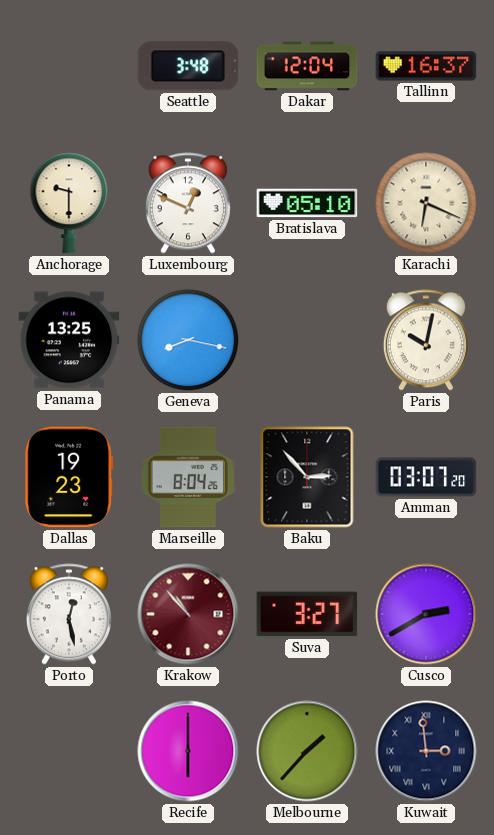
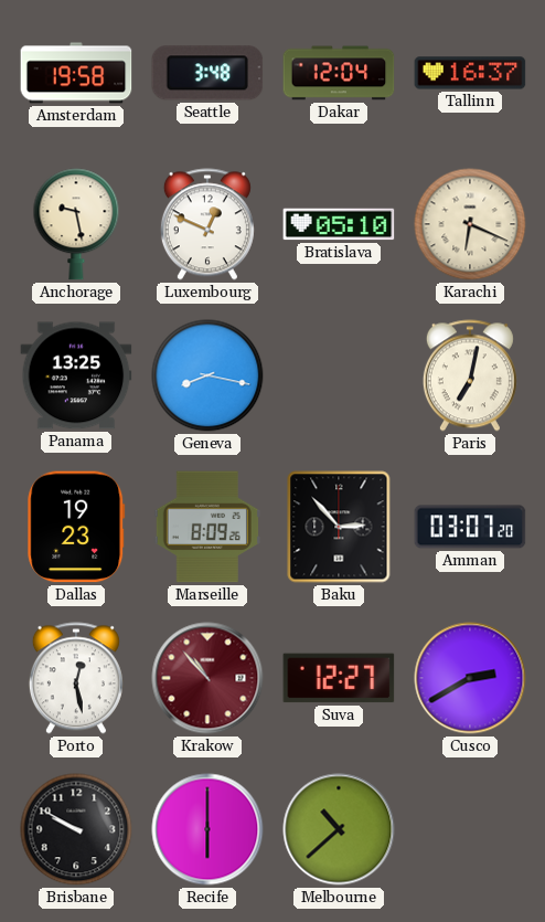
Amsterdam: none -> 19:58 (76, 73)
Anchorage: 9:30 -> 9:28 (76, 224)
Paris: 10:02 -> 7:02 (470, 375)
Marseille: 8:04 -> 8:09 (207, 527)
Suva: 3:27 -> 12:27 (339, 678)
Brisbane: none -> 9:50 (76, 829)
Melbourne: 1:37 -> 10:38 (339, 829)
Kuwait: 2:59 -> none (426, 751)
